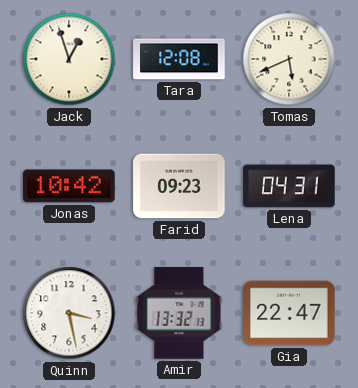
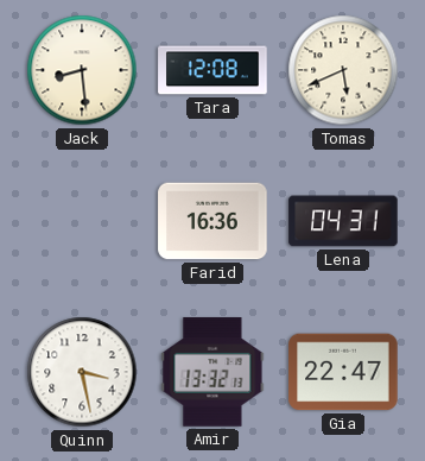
Jack: 12:57 -> 8:29 (82, 70)
Jonas: 10:42 -> none (69, 186)
Farid: 09:23 -> 16:36 (213, 221)
